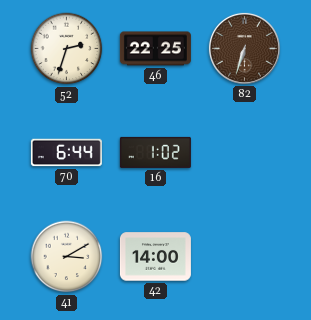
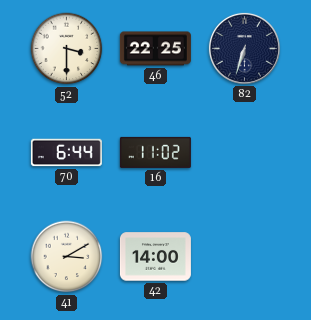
52: 2:33 -> 3:30 (67, 49)
82 dial: brown -> navy (244, 48)
16: 1:02 -> 11:02 (155, 152)
